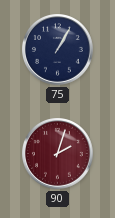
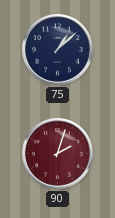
75: 1:05 -> 1:08 (58, 50)
